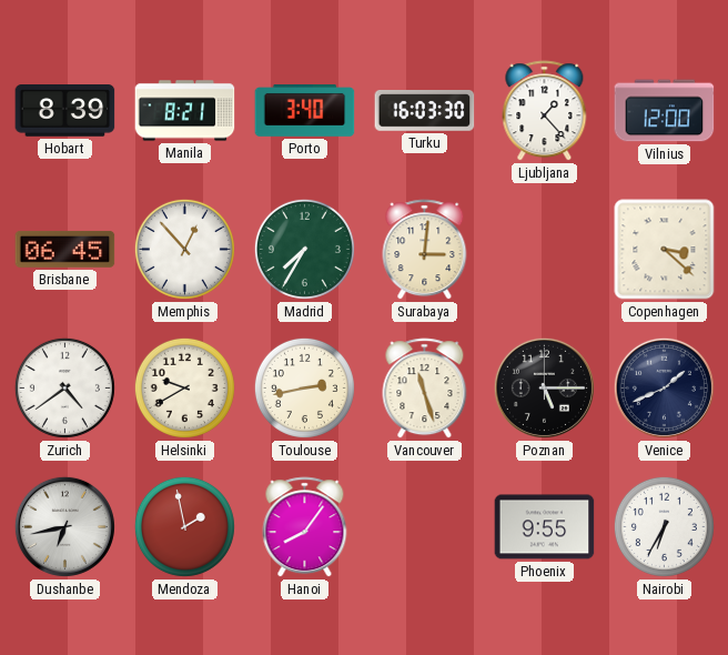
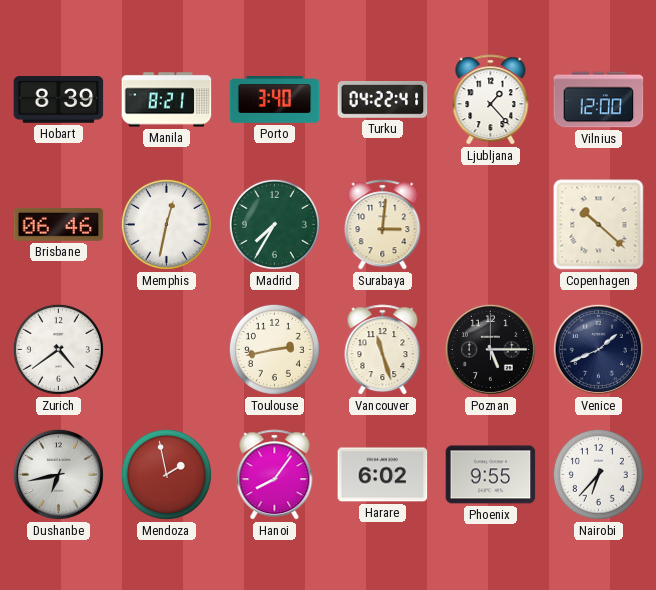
Turku: 16:03 -> 04:22 (383, 100)
Brisbane: 06:45 -> 06:46 (59, 224)
Memphis: 12:53 -> 12:32 (166, 224)
Copenhagen: 3:22 -> 10:22 (599, 225)
Helsinki: 9:40 -> none (184, 387)
Harare: none -> 6:02 (383, 475)
Nairobi: 6:35 -> 6:37 (598, 474)
